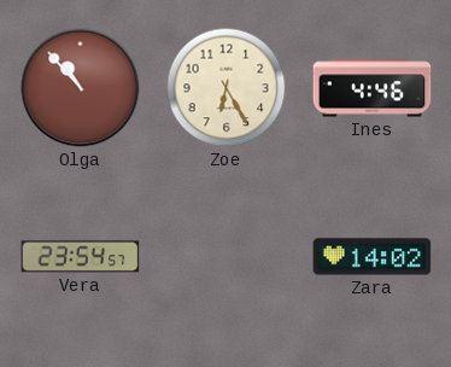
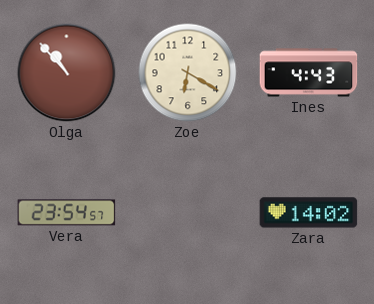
Zoe: 6:25 -> 6:20 (188, 73)
Ines: 4:46 -> 4:43 (309, 73)
